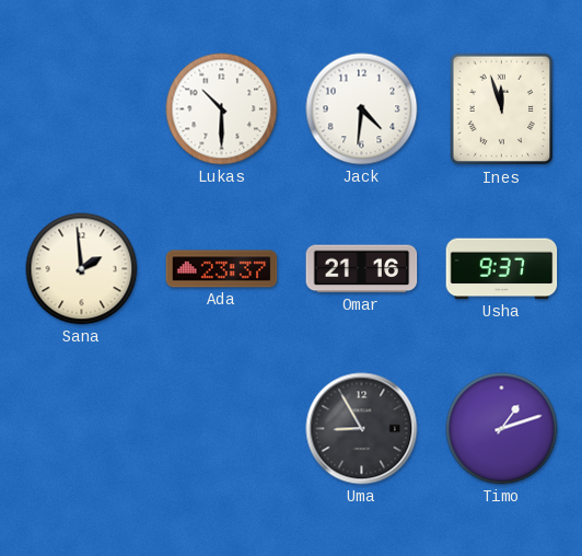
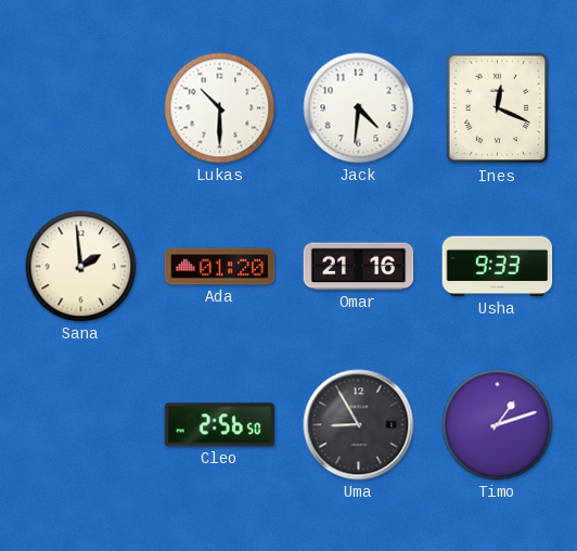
Ines: 11:57 -> 12:19 (498, 108)
Ada: 23:37 -> 01:20 (220, 267)
Usha: 9:37 -> 9:33 (498, 267)
Cleo: none -> 2:56 (220, 425)
